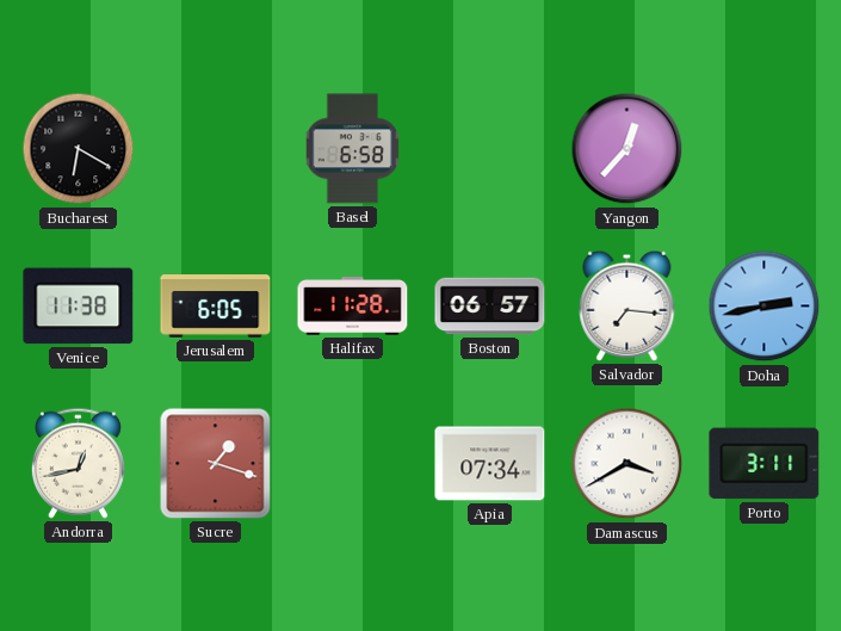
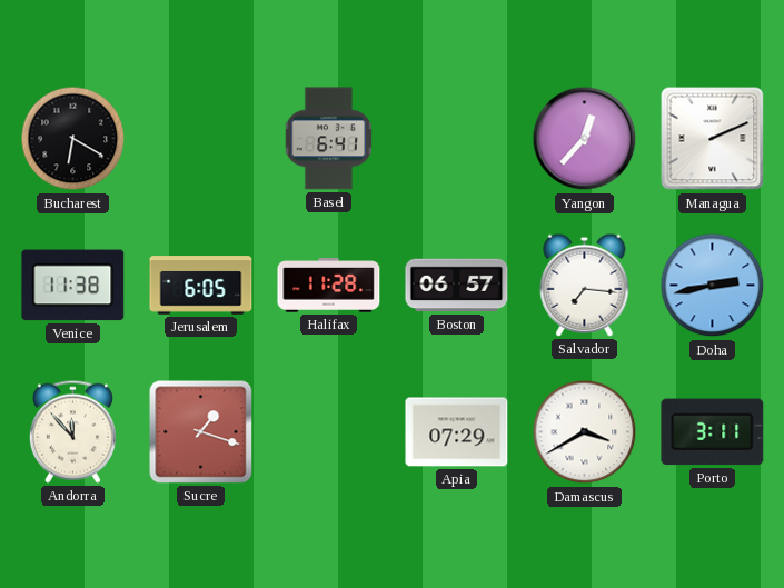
Basel: 6:58 -> 6:41 (329, 139)
Managua: none -> 2:11 (713, 139)
Andorra: 12:43 -> 11:53 (72, 431)
Apia: 07:34 -> 07:29 (457, 432)
